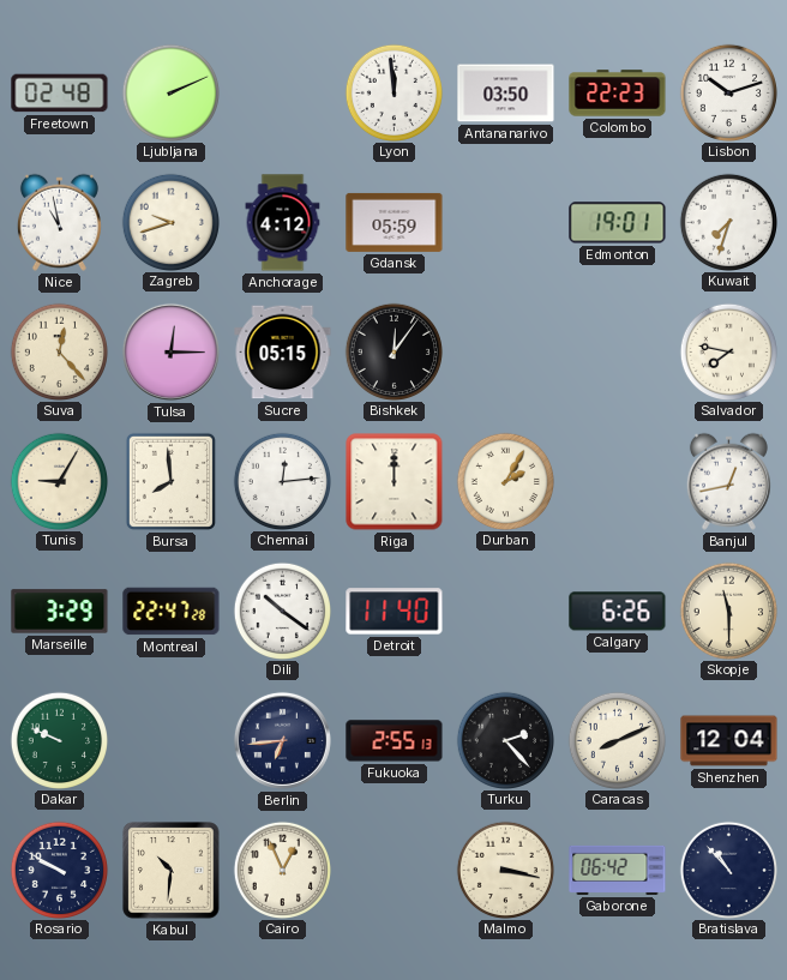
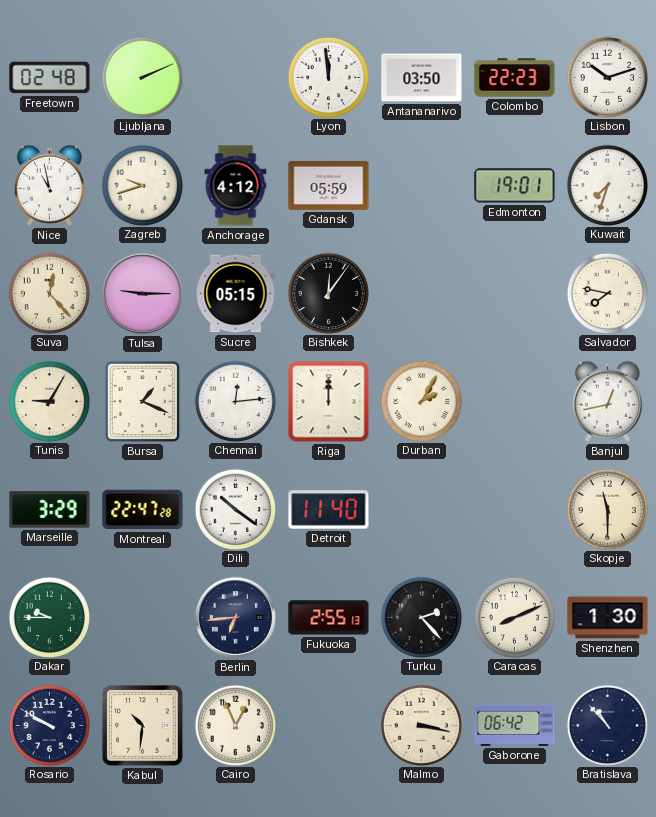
Tulsa: 12:15 -> 9:15 (142, 293)
Bursa: 7:59 -> 1:19 (142, 401)
Calgary: 6:26 -> none (618, 612)
Dakar: 9:49 -> 9:45 (49, 617)
Shenzhen: 12:04 -> 1:30 (608, 618)
